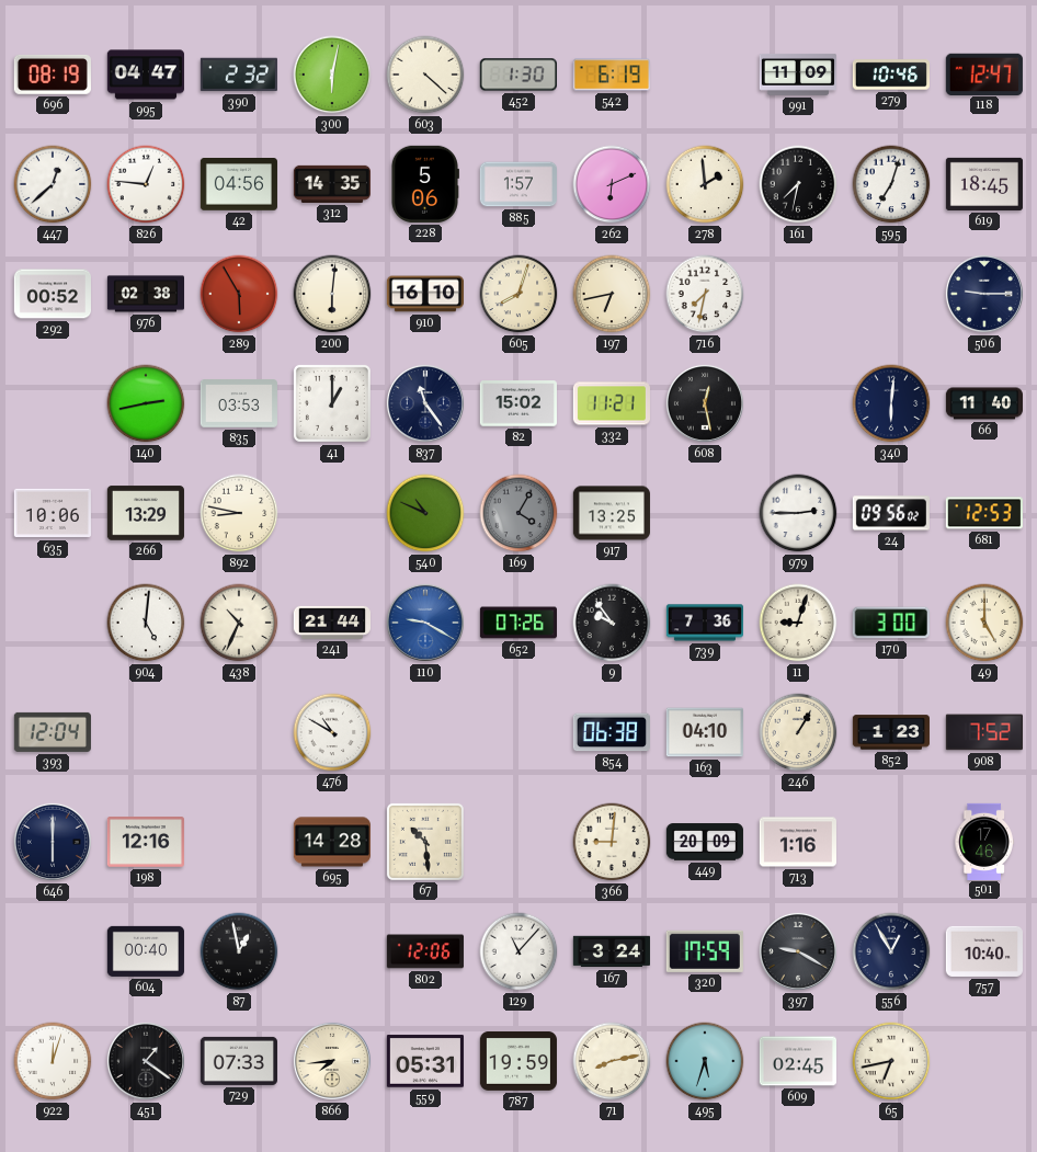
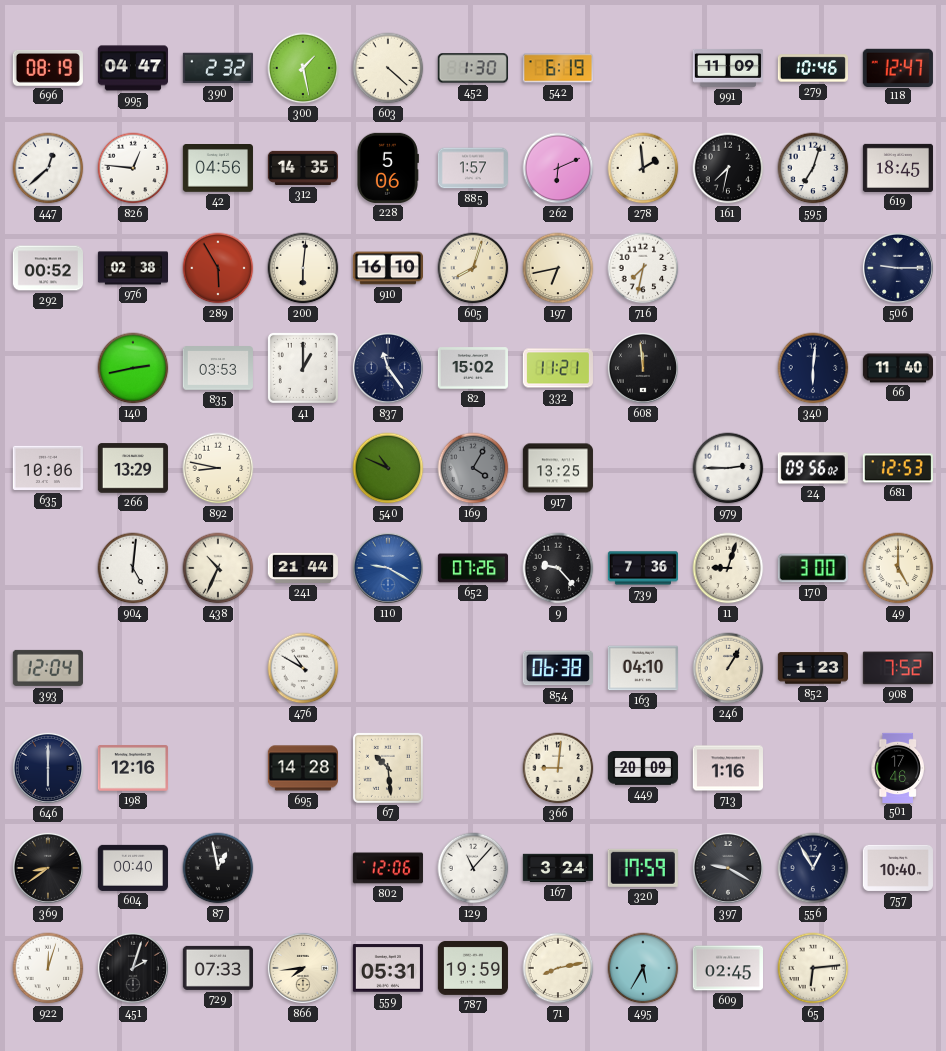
300: 6:02 -> 1:28 (303, 68)
608: 12:28 -> 11:59 (643, 368)
9: 9:54 -> 9:23 (558, 568)
369: none -> 8:39 (48, 868)
451: 1:21 -> 2:03 (133, 968)
495: 5:33 -> 5:35 (643, 968)
65: 6:43 -> 6:14 (813, 968)
